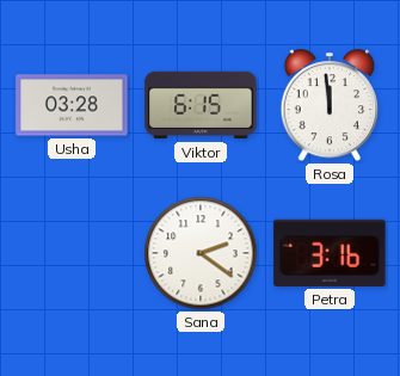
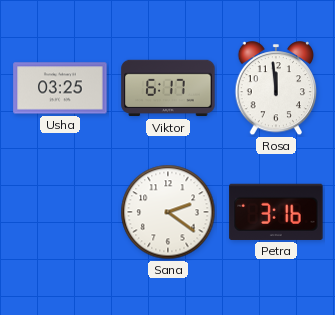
Usha: 03:28 -> 03:25 (60, 88)
Viktor: 6:15 -> 6:17 (168, 88)
